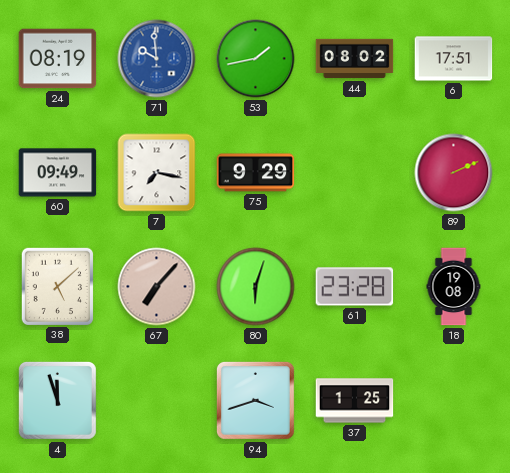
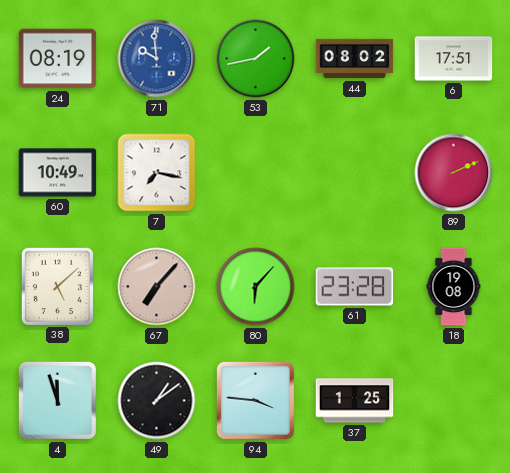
60: 09:49 -> 10:49 (58, 173)
75: 9:29 -> none (256, 173)
80: 6:03 -> 6:07 (256, 287)
49: none -> 1:09 (157, 401)
94: 3:42 -> 3:46 (255, 400)
